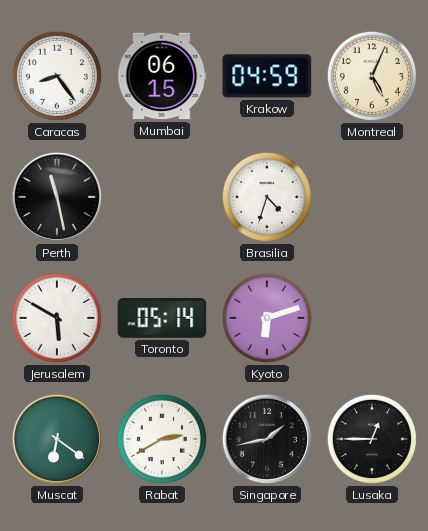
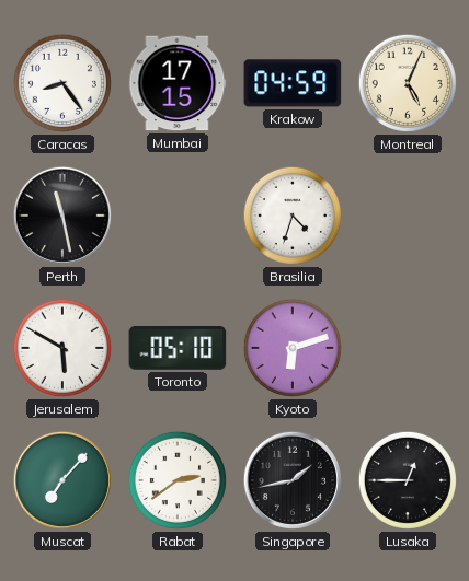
Mumbai: 06:15 -> 17:15 (178, 83)
Toronto: 05:14 -> 05:10 (178, 348)
Muscat: 6:21 -> 7:07 (62, 480)
Rabat: 2:40 -> 2:39 (178, 480)
